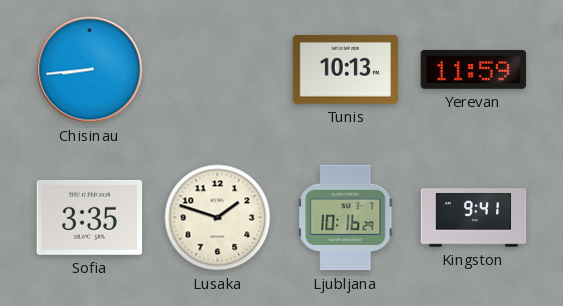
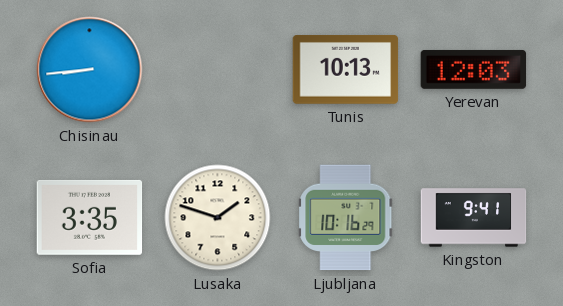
Yerevan: 11:59 -> 12:03 (474, 69)
